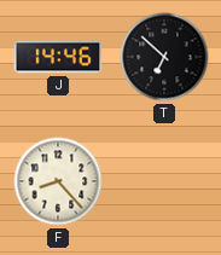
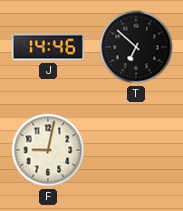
F: 8:23 -> 9:02 (48, 150)
